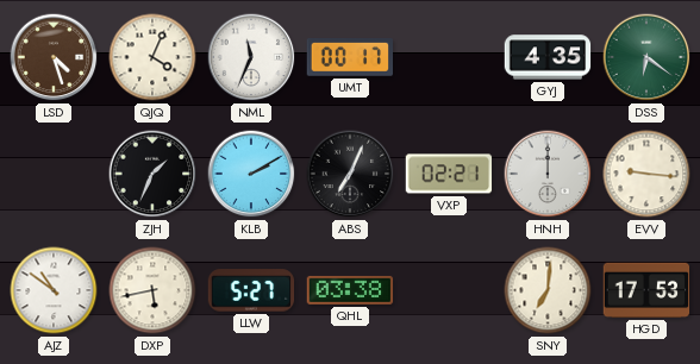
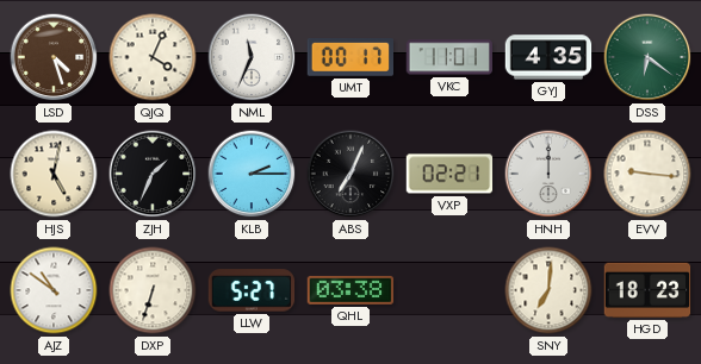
VKC: none -> 11:01 (449, 57)
HJS: none -> 5:02 (54, 174)
KLB: 2:10 -> 2:15 (252, 174)
DXP: 5:43 -> 6:33 (153, 290)
HGD: 17:53 -> 18:23 (647, 290)
